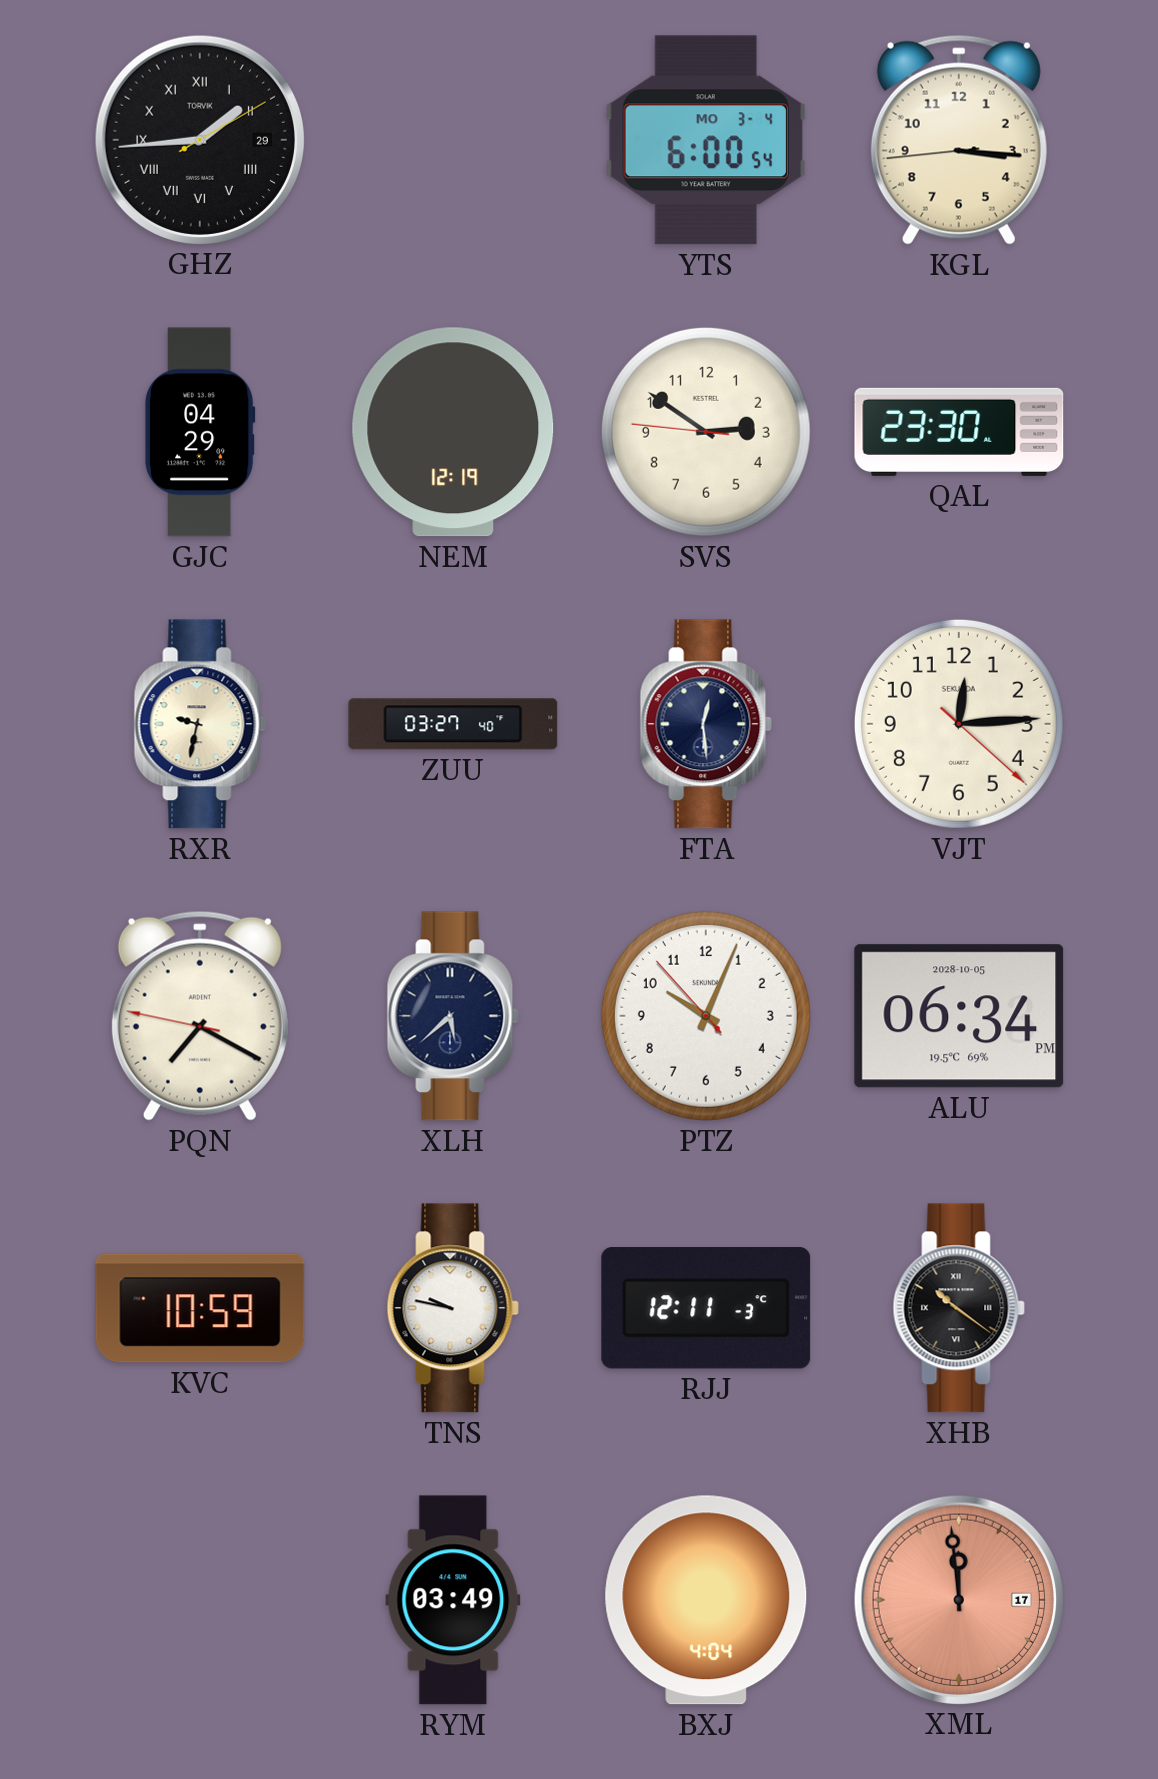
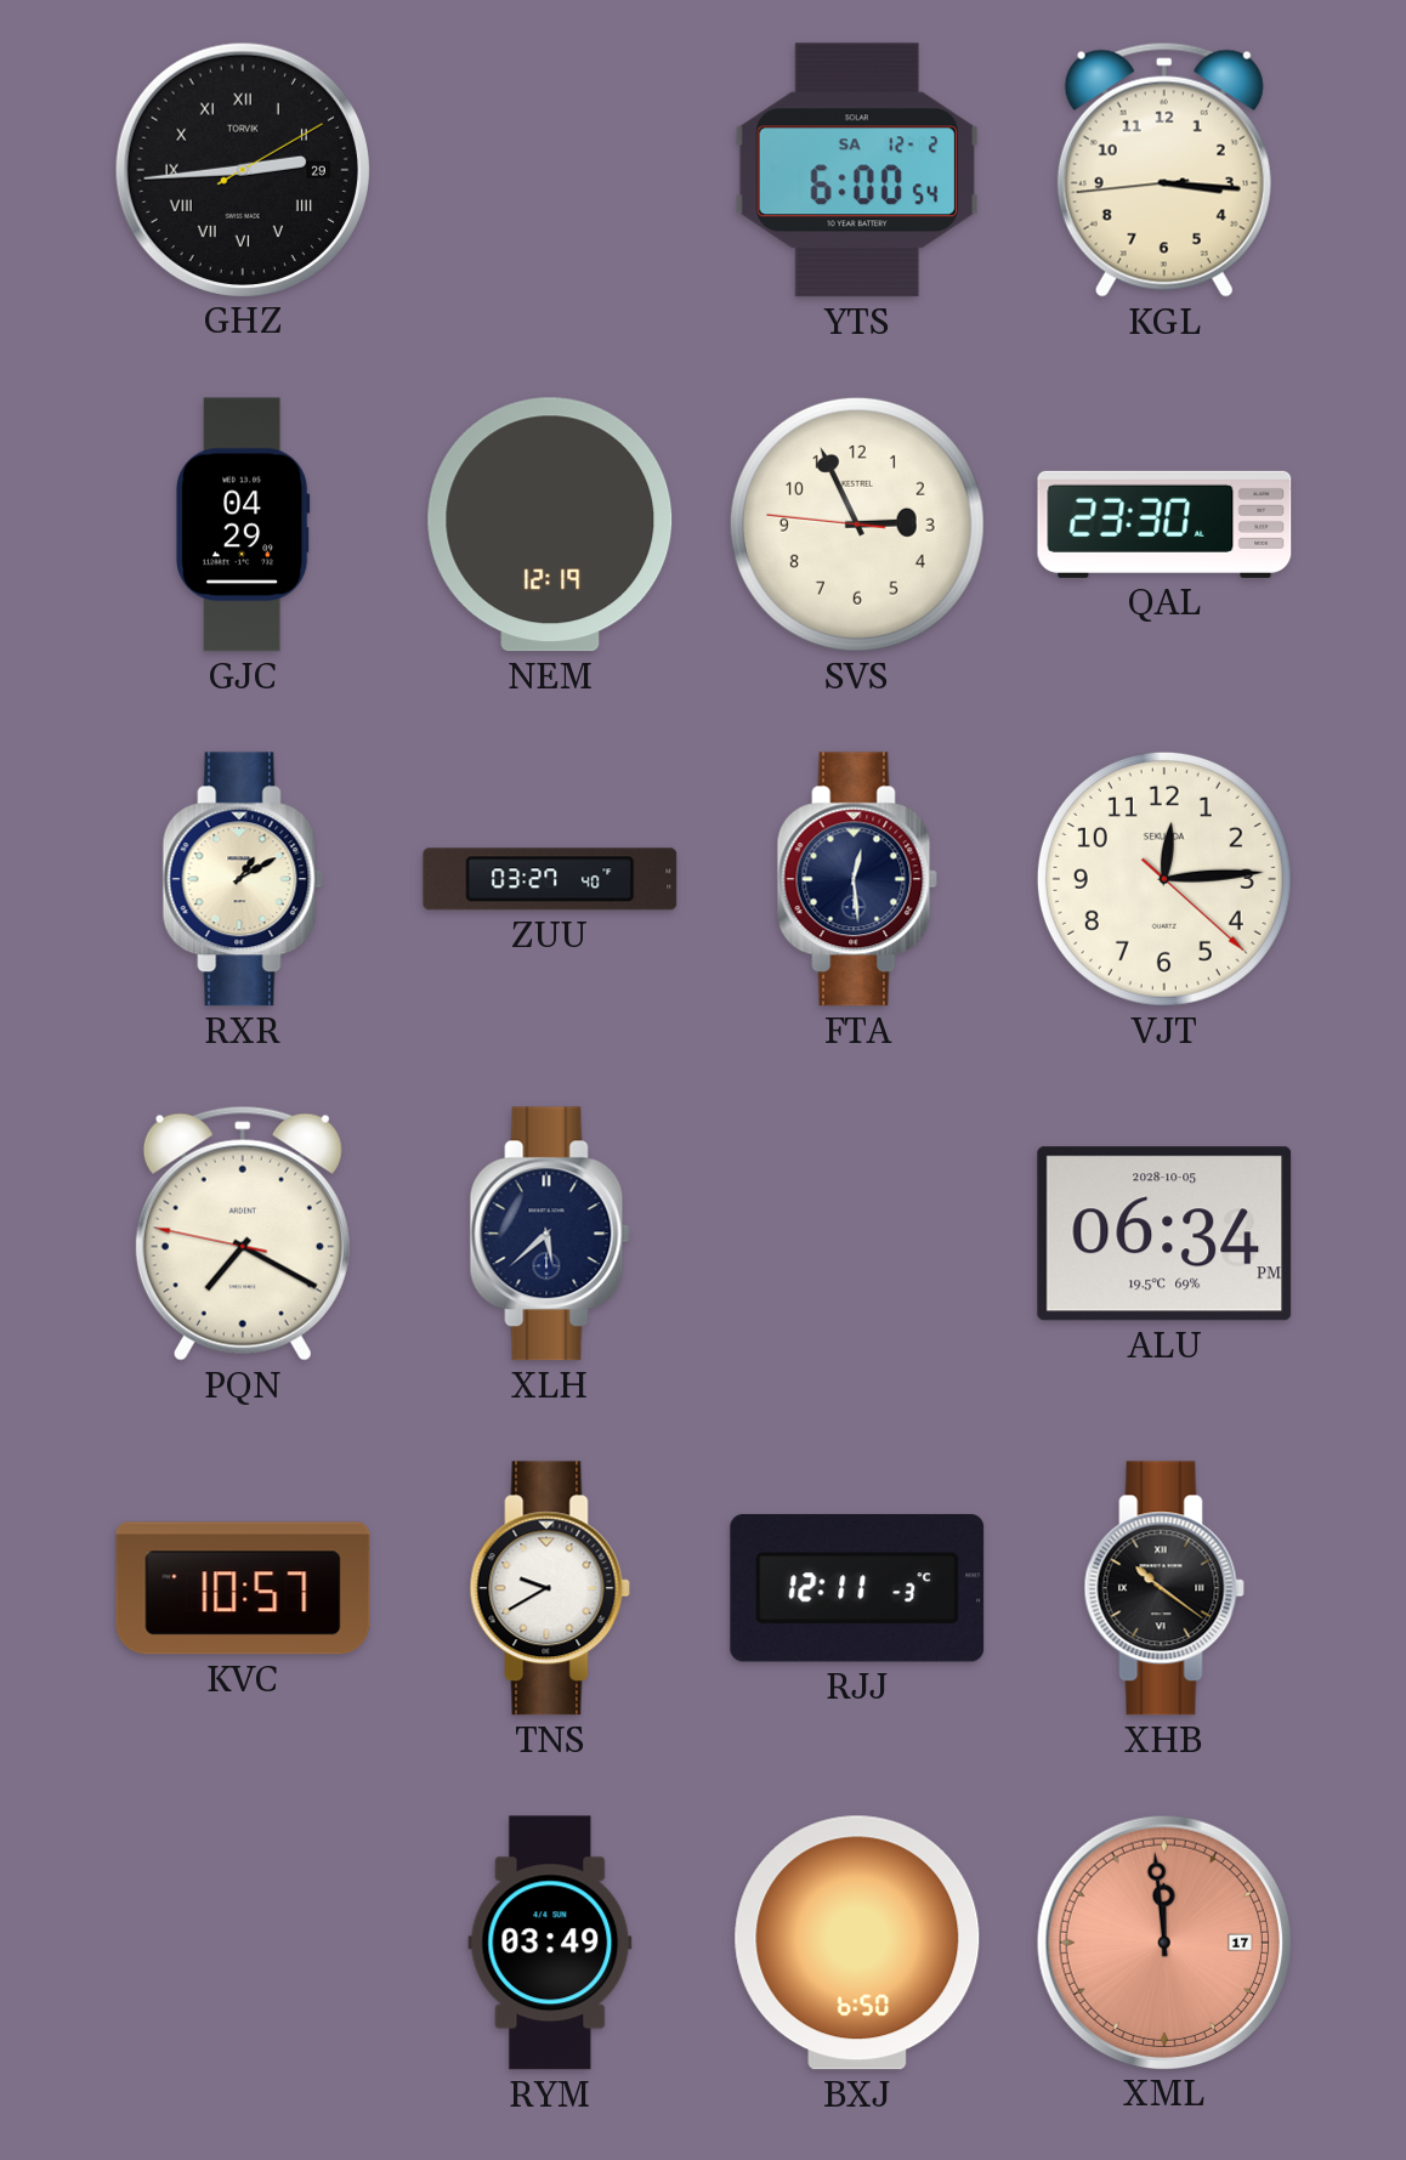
GHZ: 1:44 -> 2:44 (242, 169)
YTS date: MO 3-4 -> SA 12-2 (857, 170)
SVS: 2:50 -> 2:55 (857, 525)
RXR: 9:32 -> 1:10 (243, 879)
PTZ: 10:03 -> none (706, 1016)
KVC: 10:59 -> 10:57 (243, 1588)
TNS: 9:47 -> 9:40 (550, 1588)
BXJ: 4:04 -> 6:50 (857, 1943)
